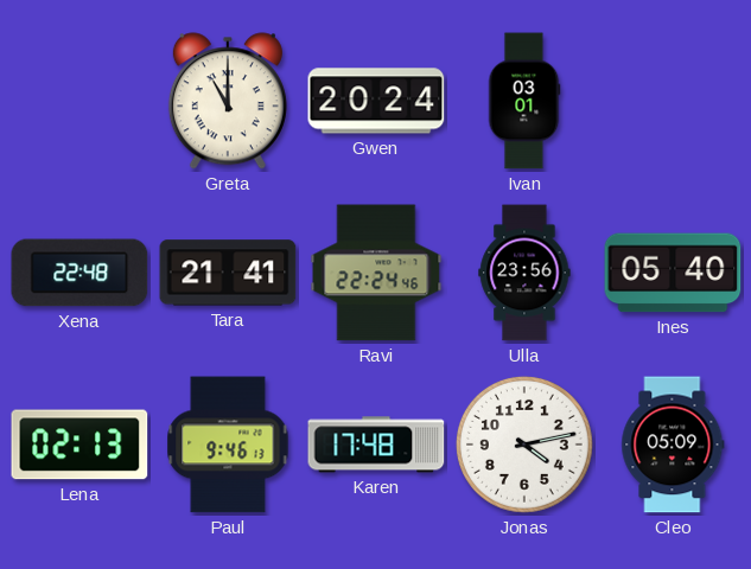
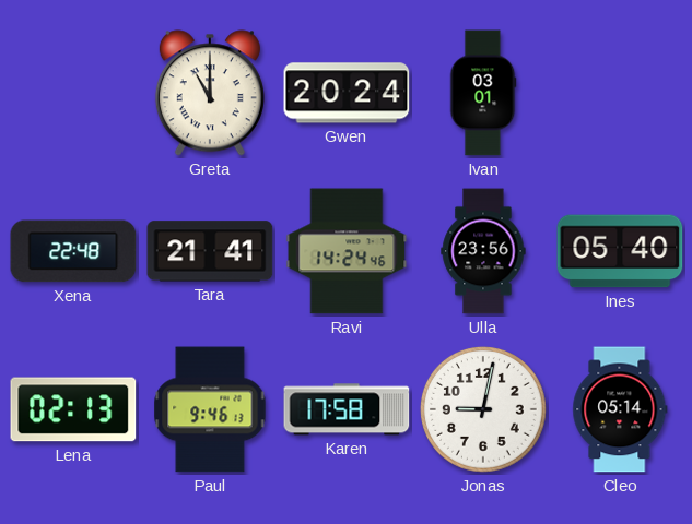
Ravi: 22:24 -> 14:24 (347, 251)
Karen: 17:48 -> 17:58 (347, 409)
Jonas: 4:13 -> 9:02 (483, 409)
Cleo: 05:09 -> 05:14 (620, 409)
